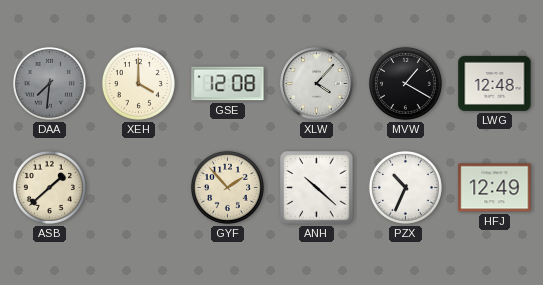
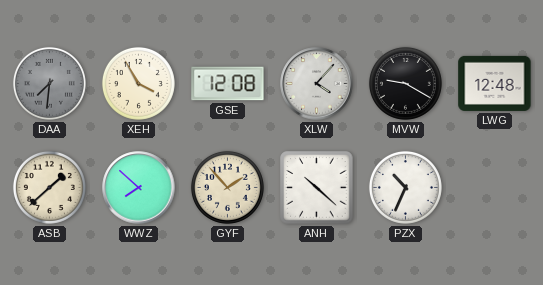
XEH: 4:00 -> 3:55 (138, 83)
MVW: 1:20 -> 9:20 (405, 83)
WWZ: none -> 7:52 (139, 188)
HFJ: 12:49 -> none (495, 188)
